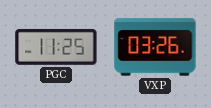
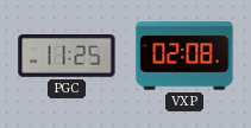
VXP: 03:26 -> 02:08 (184, 56)
